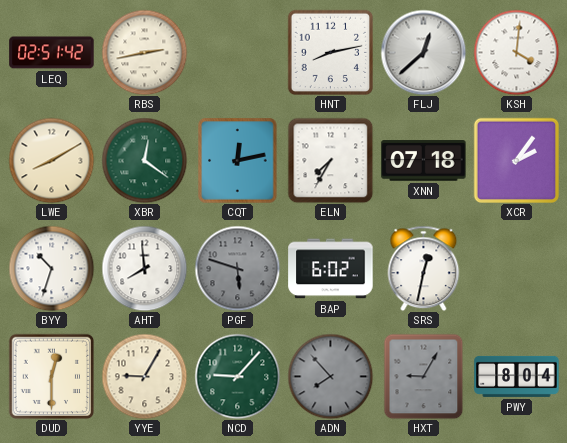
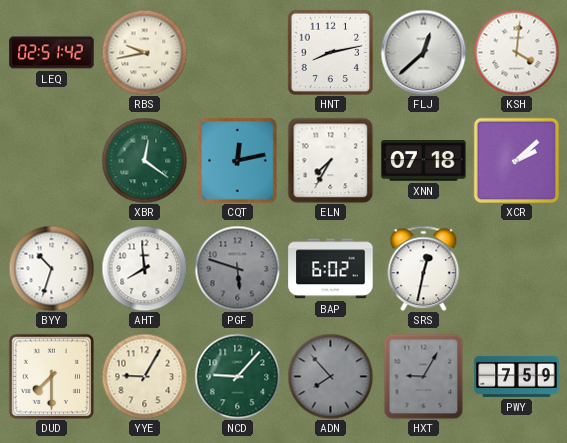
RBS: 2:43 -> 9:43 (144, 52)
LWE: 8:10 -> none (51, 160)
XCR: 2:06 -> 2:08 (516, 160)
DUD: 12:30 -> 7:30 (51, 376)
PWY: 8:04 -> 7:59 (517, 376)
